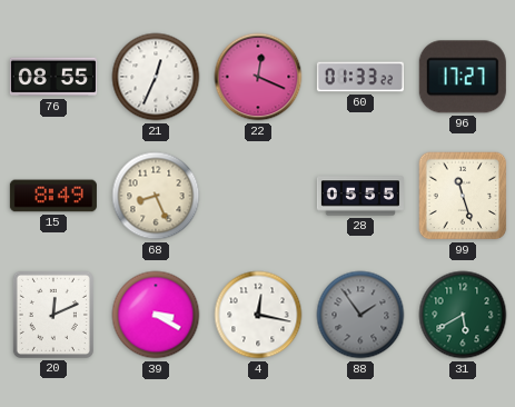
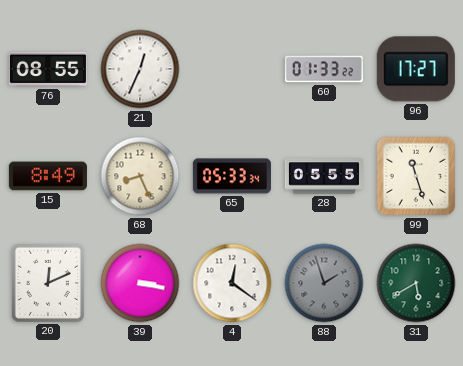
22: 12:19 -> none (258, 77)
65: none -> 05:33 (232, 176)
39: 3:20 -> 3:17 (140, 283)
4: 12:17 -> 12:21 (232, 283)
88: 1:54 -> 1:57 (324, 283)
